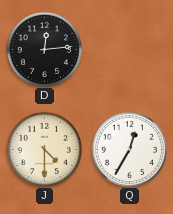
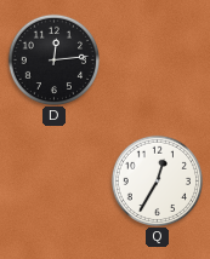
J: 4:30 -> none (44, 149)
